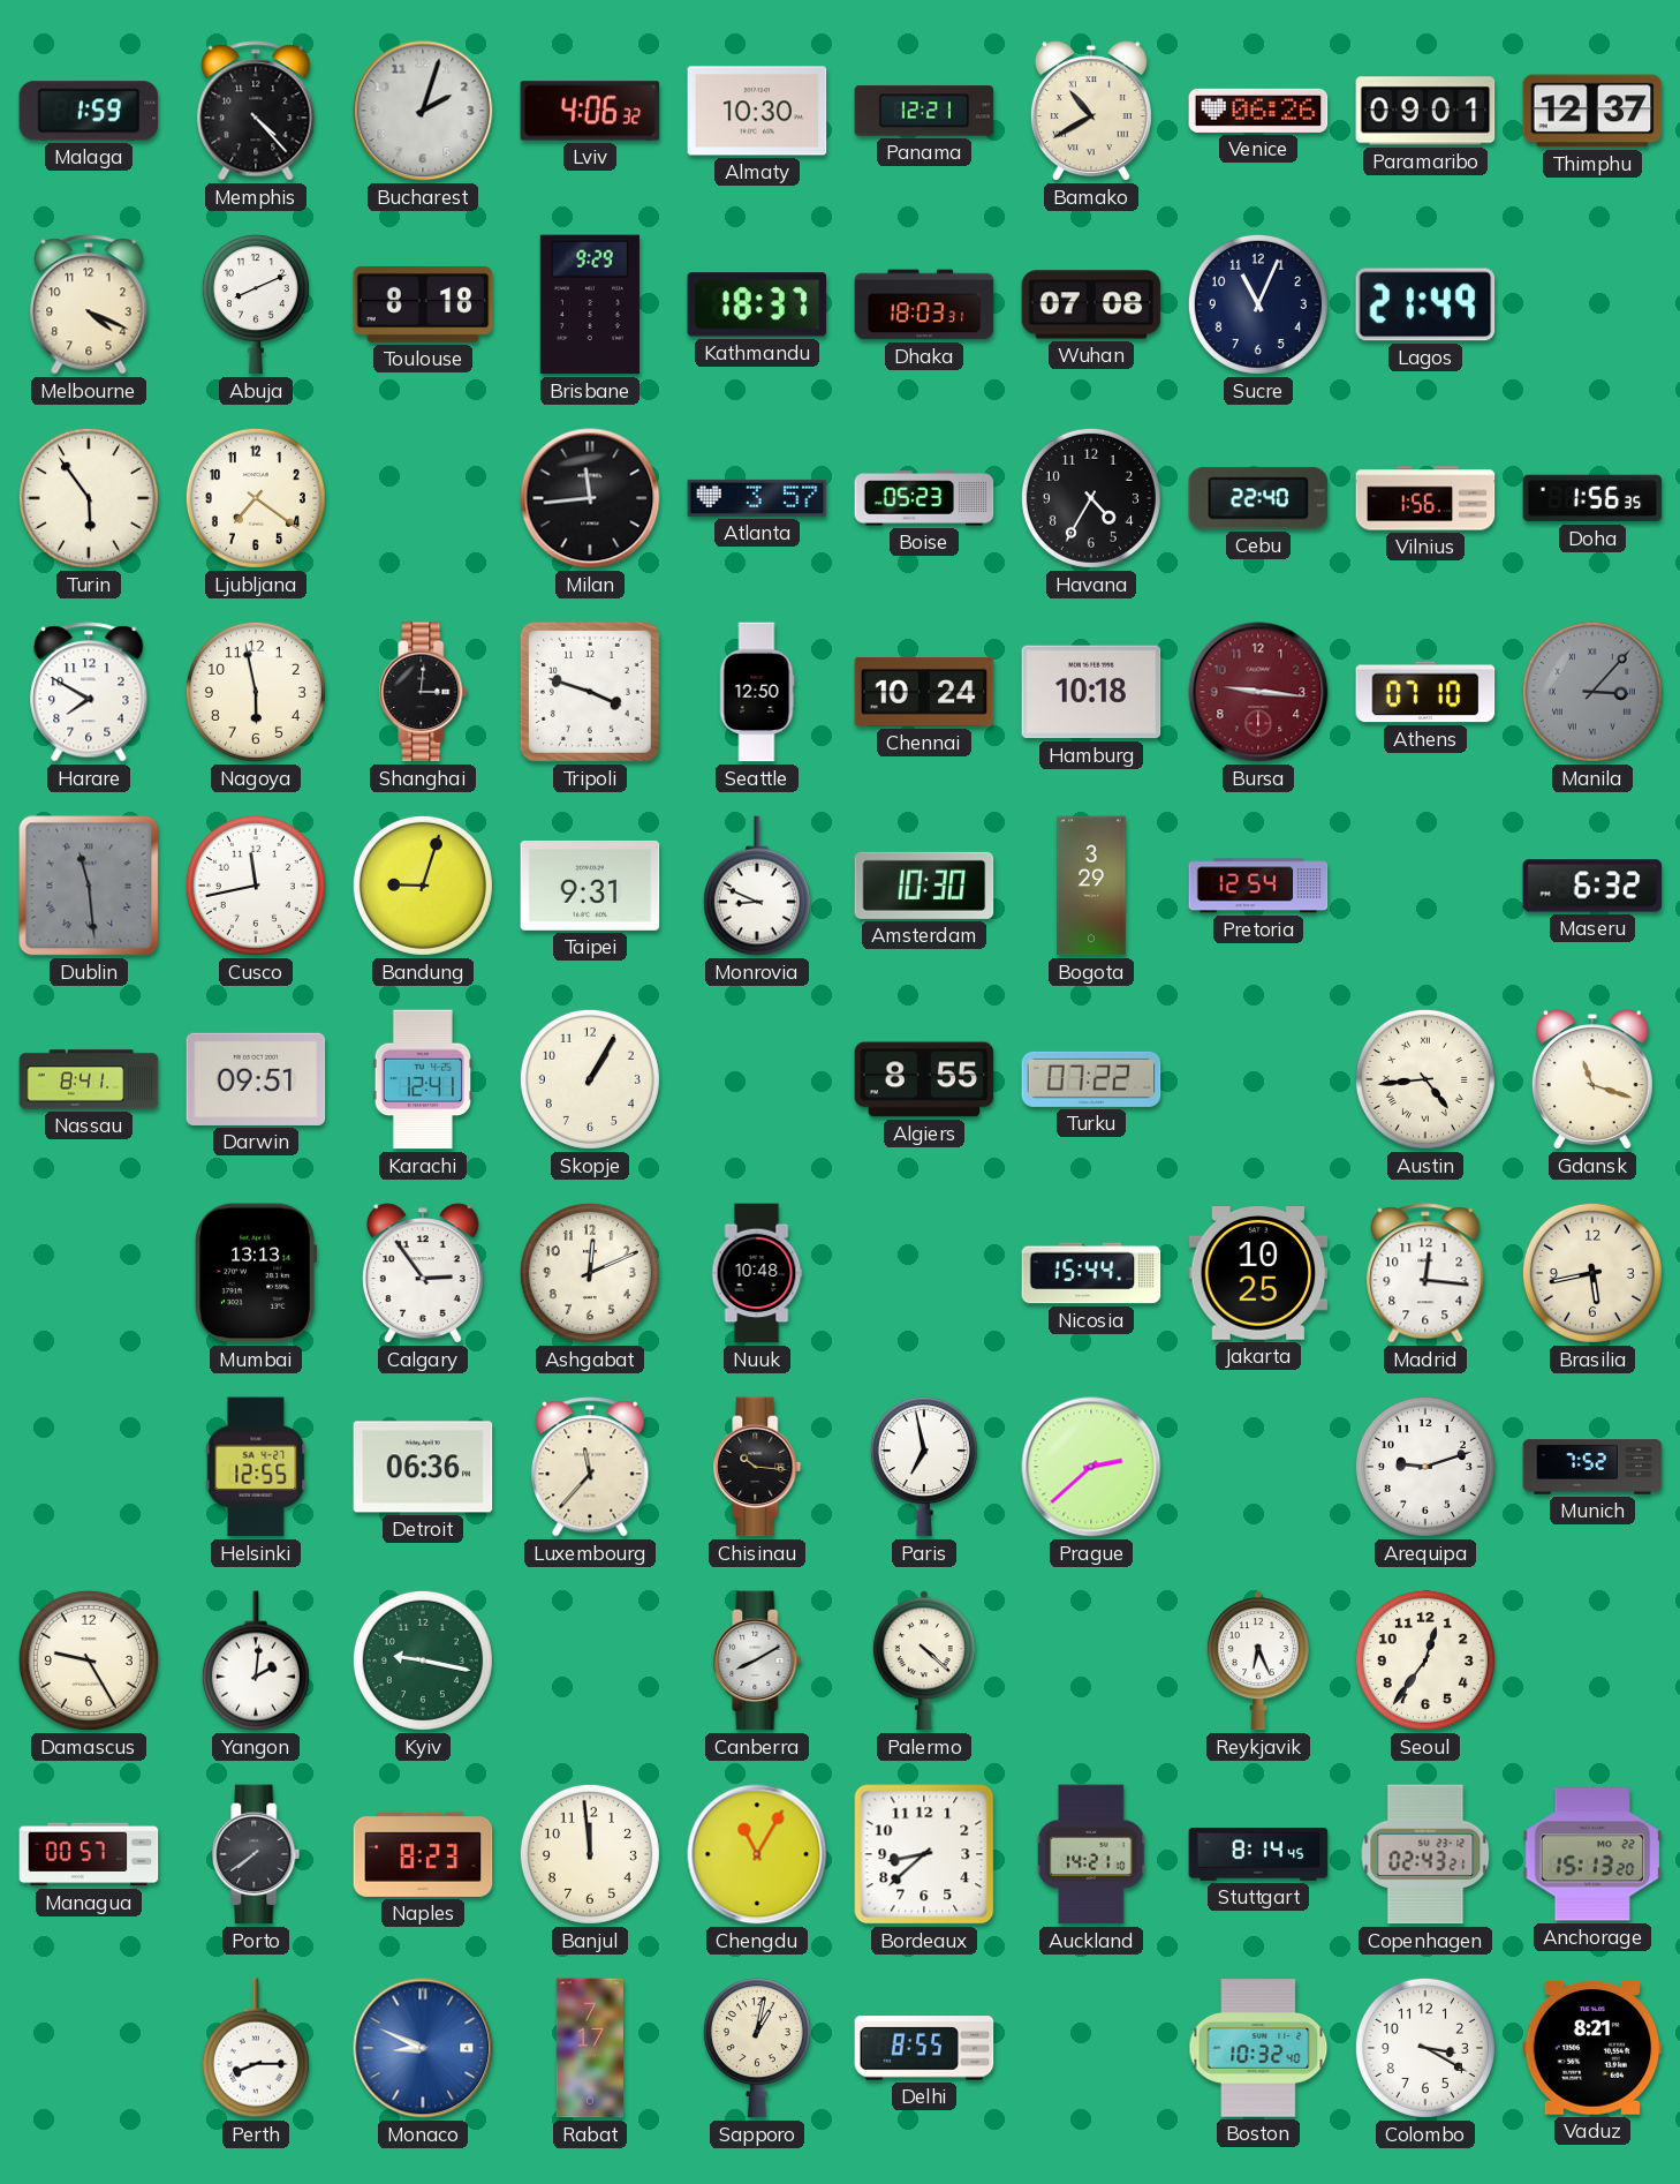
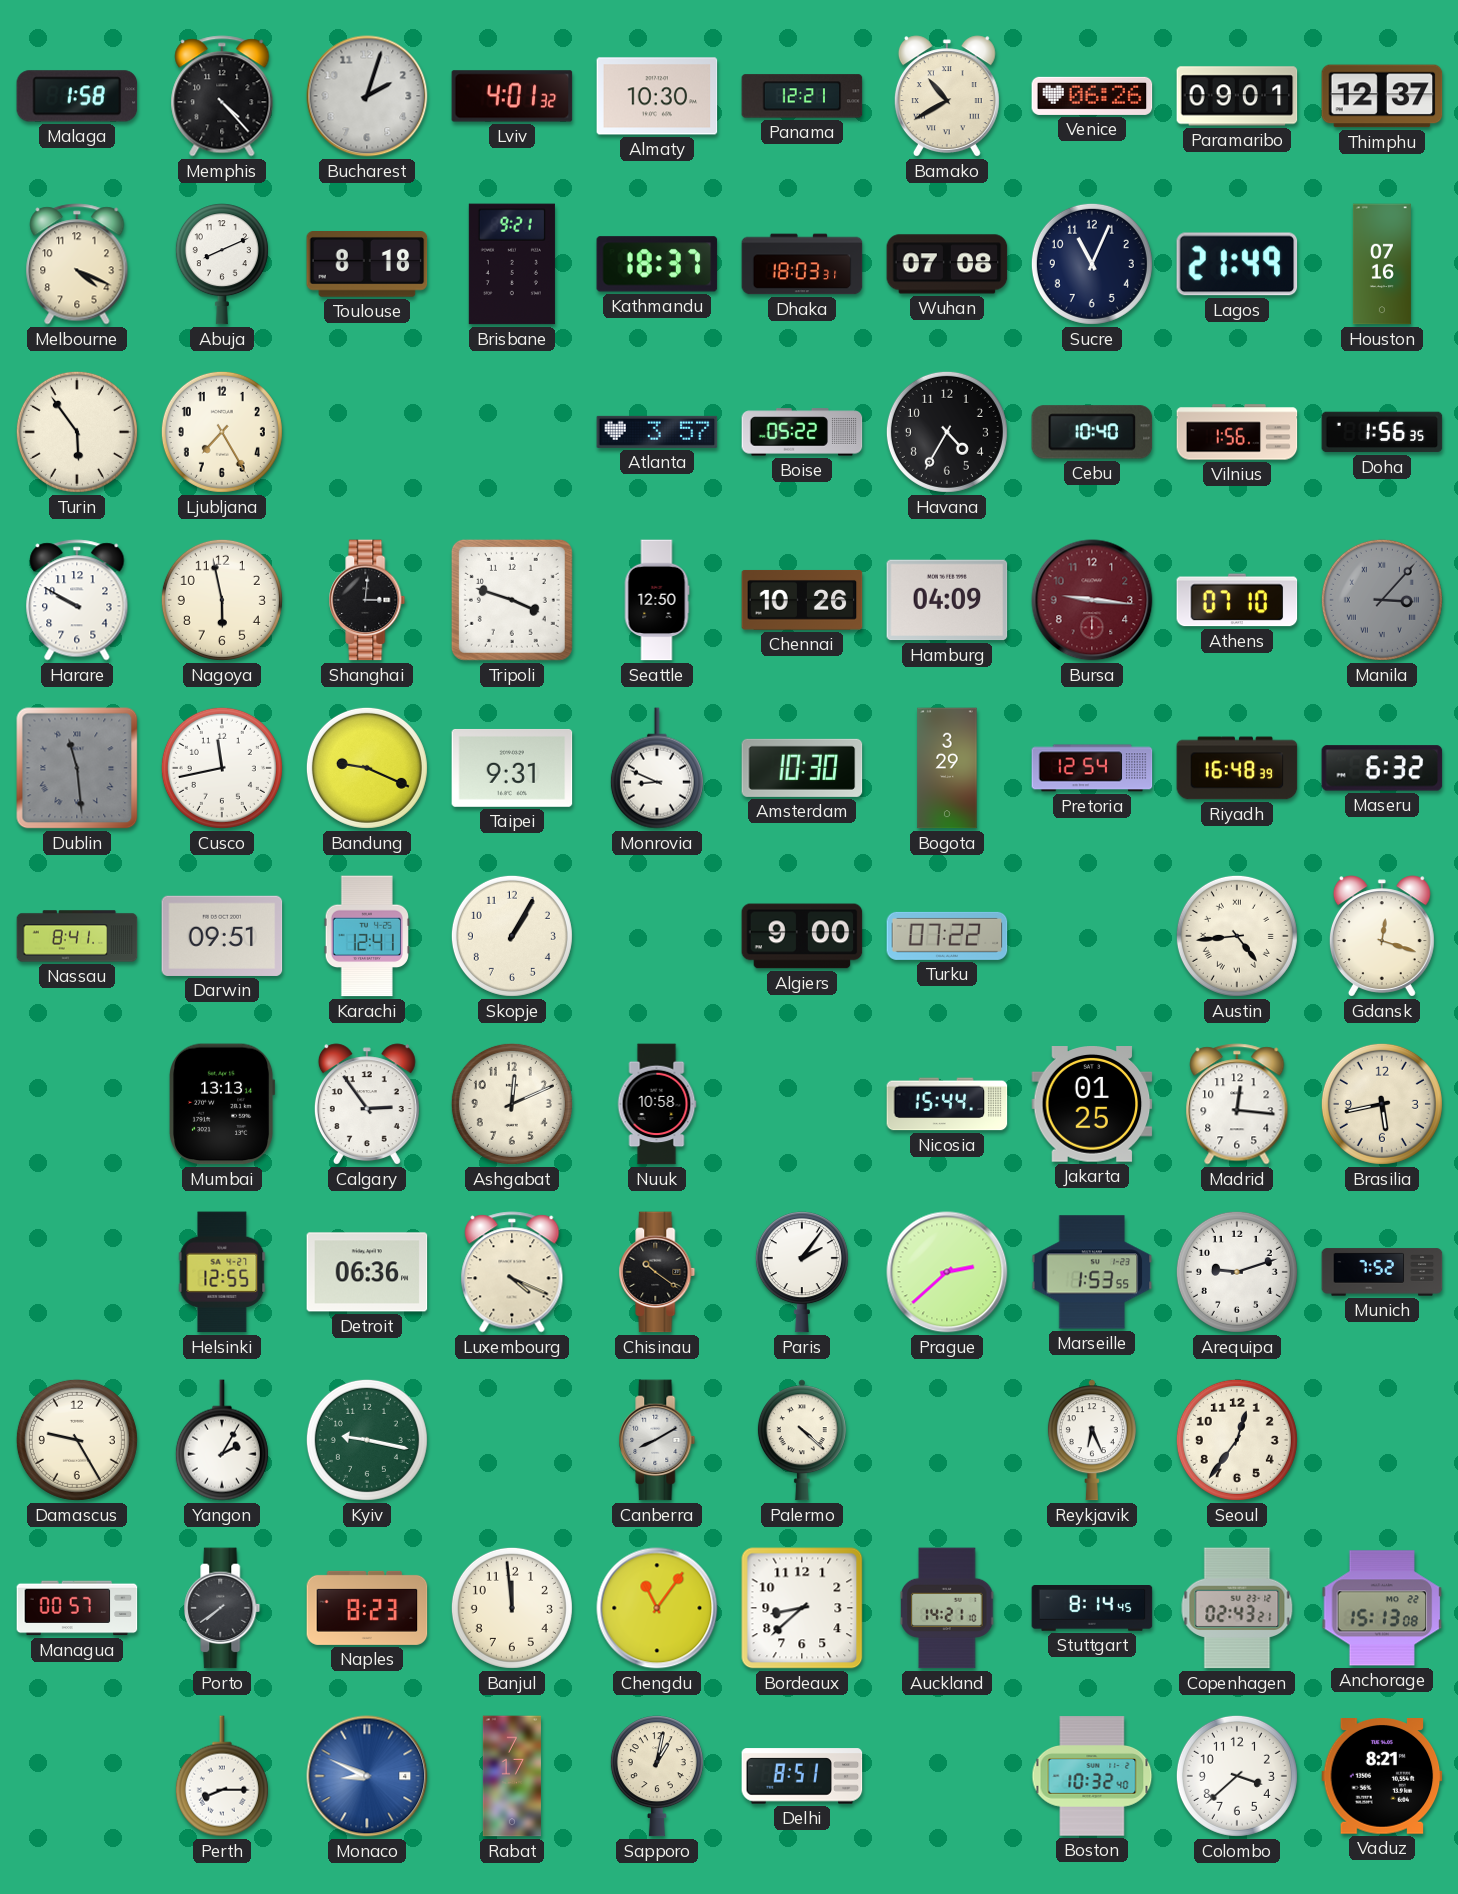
Malaga: 1:59 -> 1:58 (77, 96)
Lviv: 4:06 -> 4:01 (512, 96)
Brisbane: 9:29 -> 9:21 (512, 264)
Houston: none -> 07:16 (1382, 264)
Ljubljana: 7:21 -> 7:25 (222, 432)
Milan: 11:44 -> none (590, 498)
Boise: 05:23 -> 05:22 (802, 432)
Cebu: 22:40 -> 10:40 (1092, 432)
Harare: 7:50 -> 9:50 (77, 600)
Chennai: 10:24 -> 10:26 (802, 600)
Hamburg: 10:18 -> 04:09 (947, 600)
Bandung: 9:03 -> 9:19 (367, 768)
Riyadh: none -> 16:48 (1237, 768)
Algiers: 8:55 -> 9:00 (802, 936)
Gdansk: 11:18 -> 12:18 (1382, 936)
Nuuk: 10:48 -> 10:58 (657, 1104)
Jakarta: 10:25 -> 01:25 (1092, 1105)
Luxembourg: 11:37 -> 4:19 (512, 1272)
Chisinau: 10:16 -> 10:21 (657, 1272)
Paris: 6:58 -> 2:06 (802, 1272)
Marseille: none -> 1:53 (1092, 1272)
Yangon: 2:01 -> 2:05 (222, 1440)
Chengdu: 11:05 -> 11:06 (657, 1608)
Anchorage: 15:13:20 -> 15:13:08 (1382, 1608)
Delhi: 8:55 -> 8:51 (802, 1776)
Colombo: 3:20 -> 3:38 (1237, 1776)
